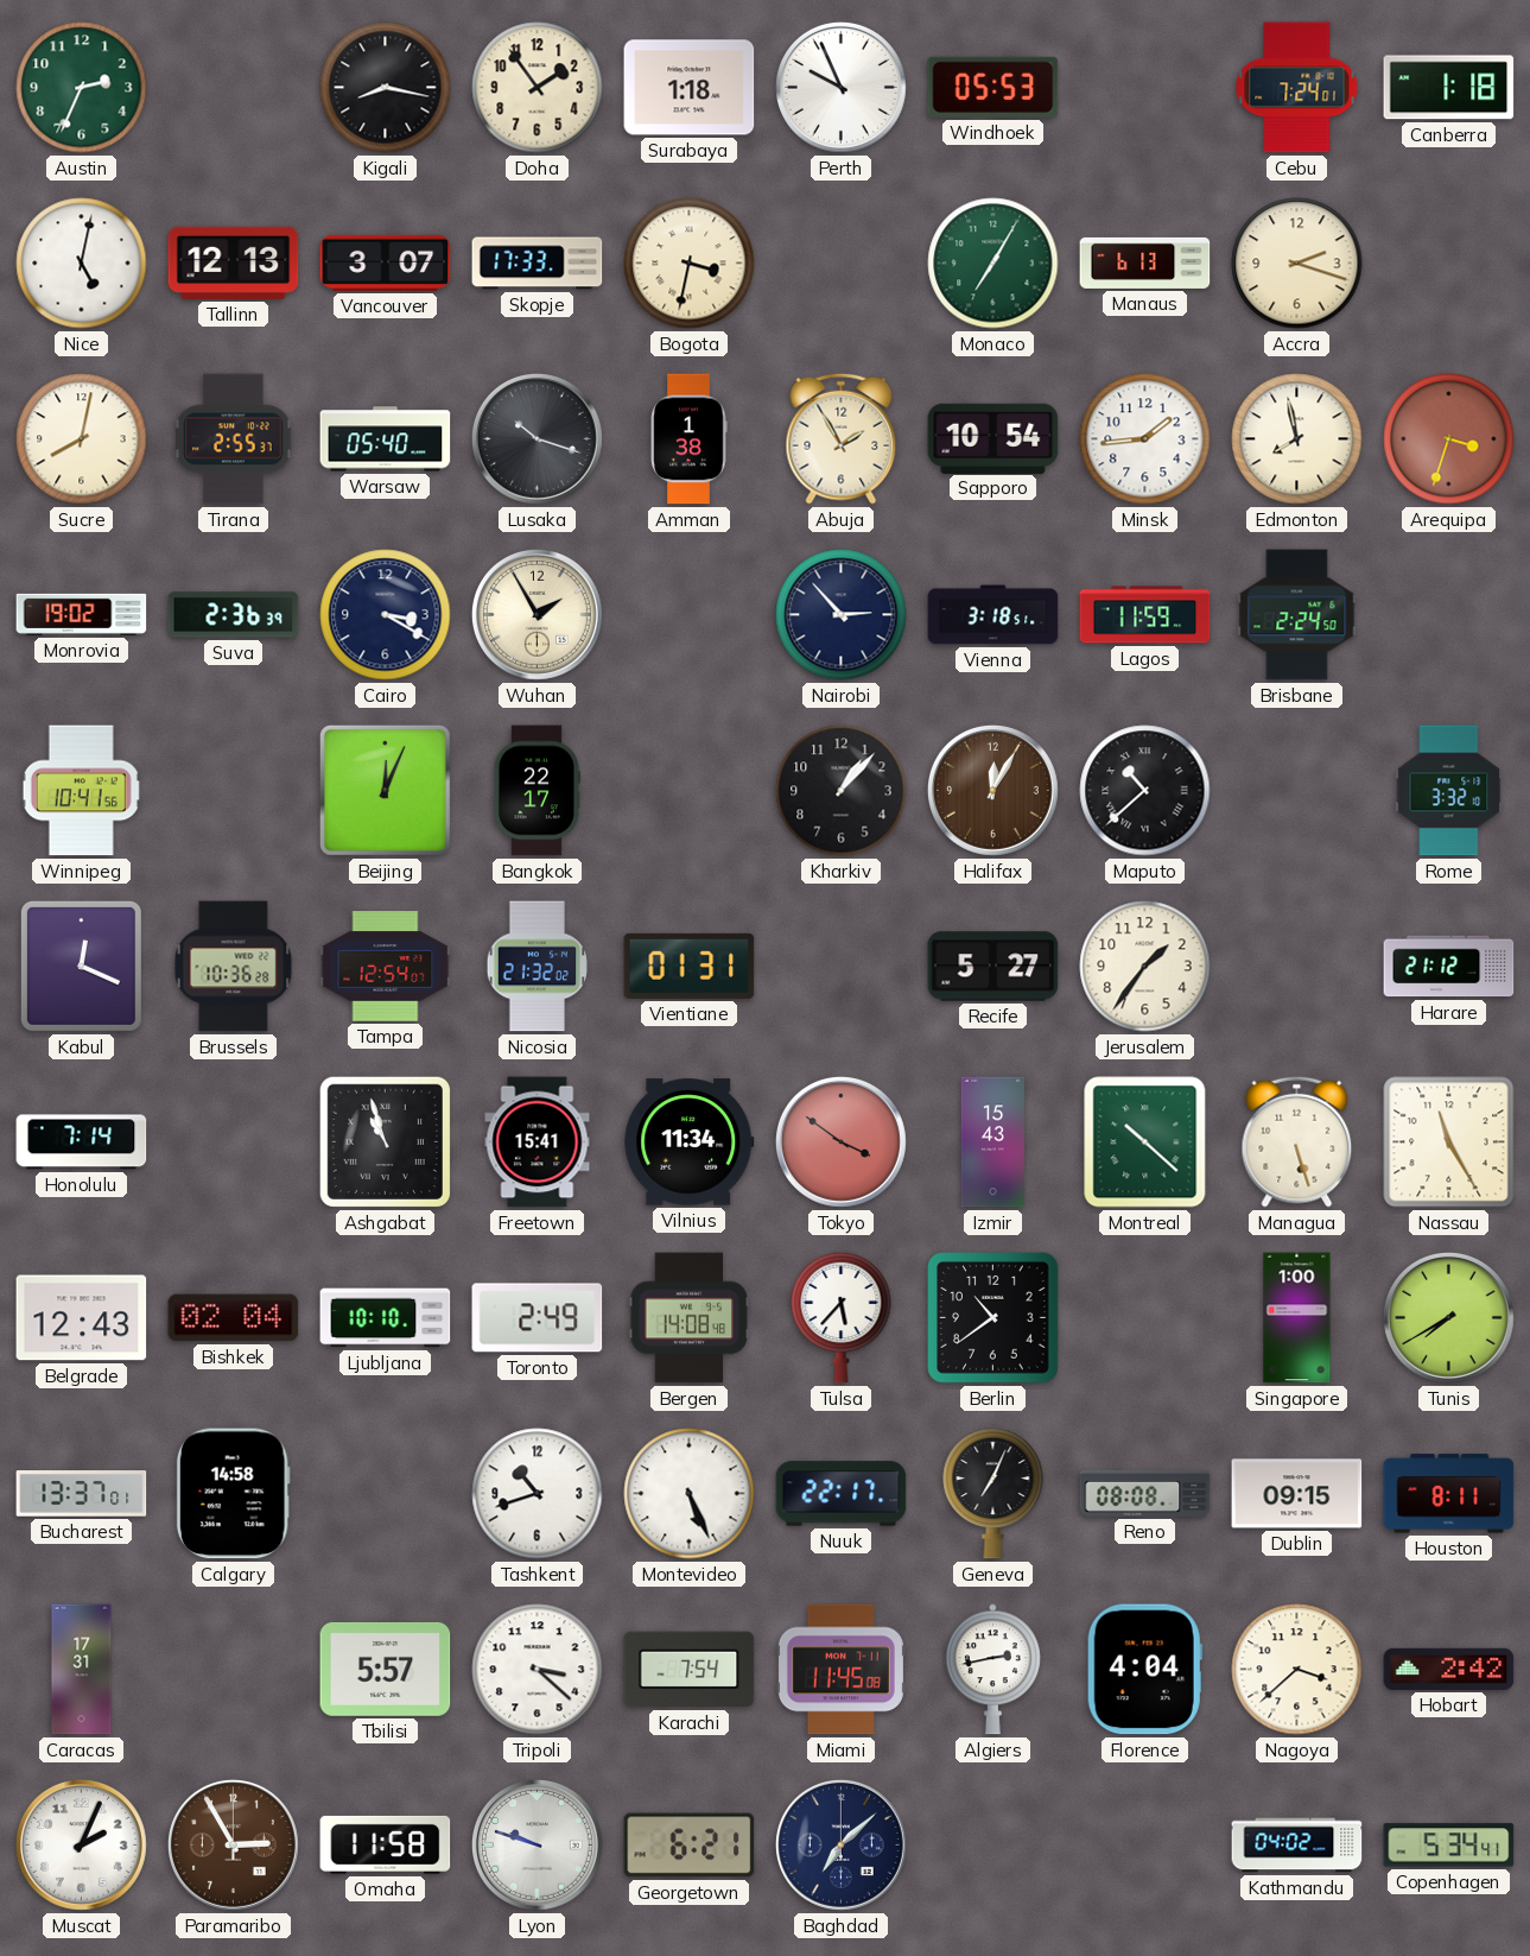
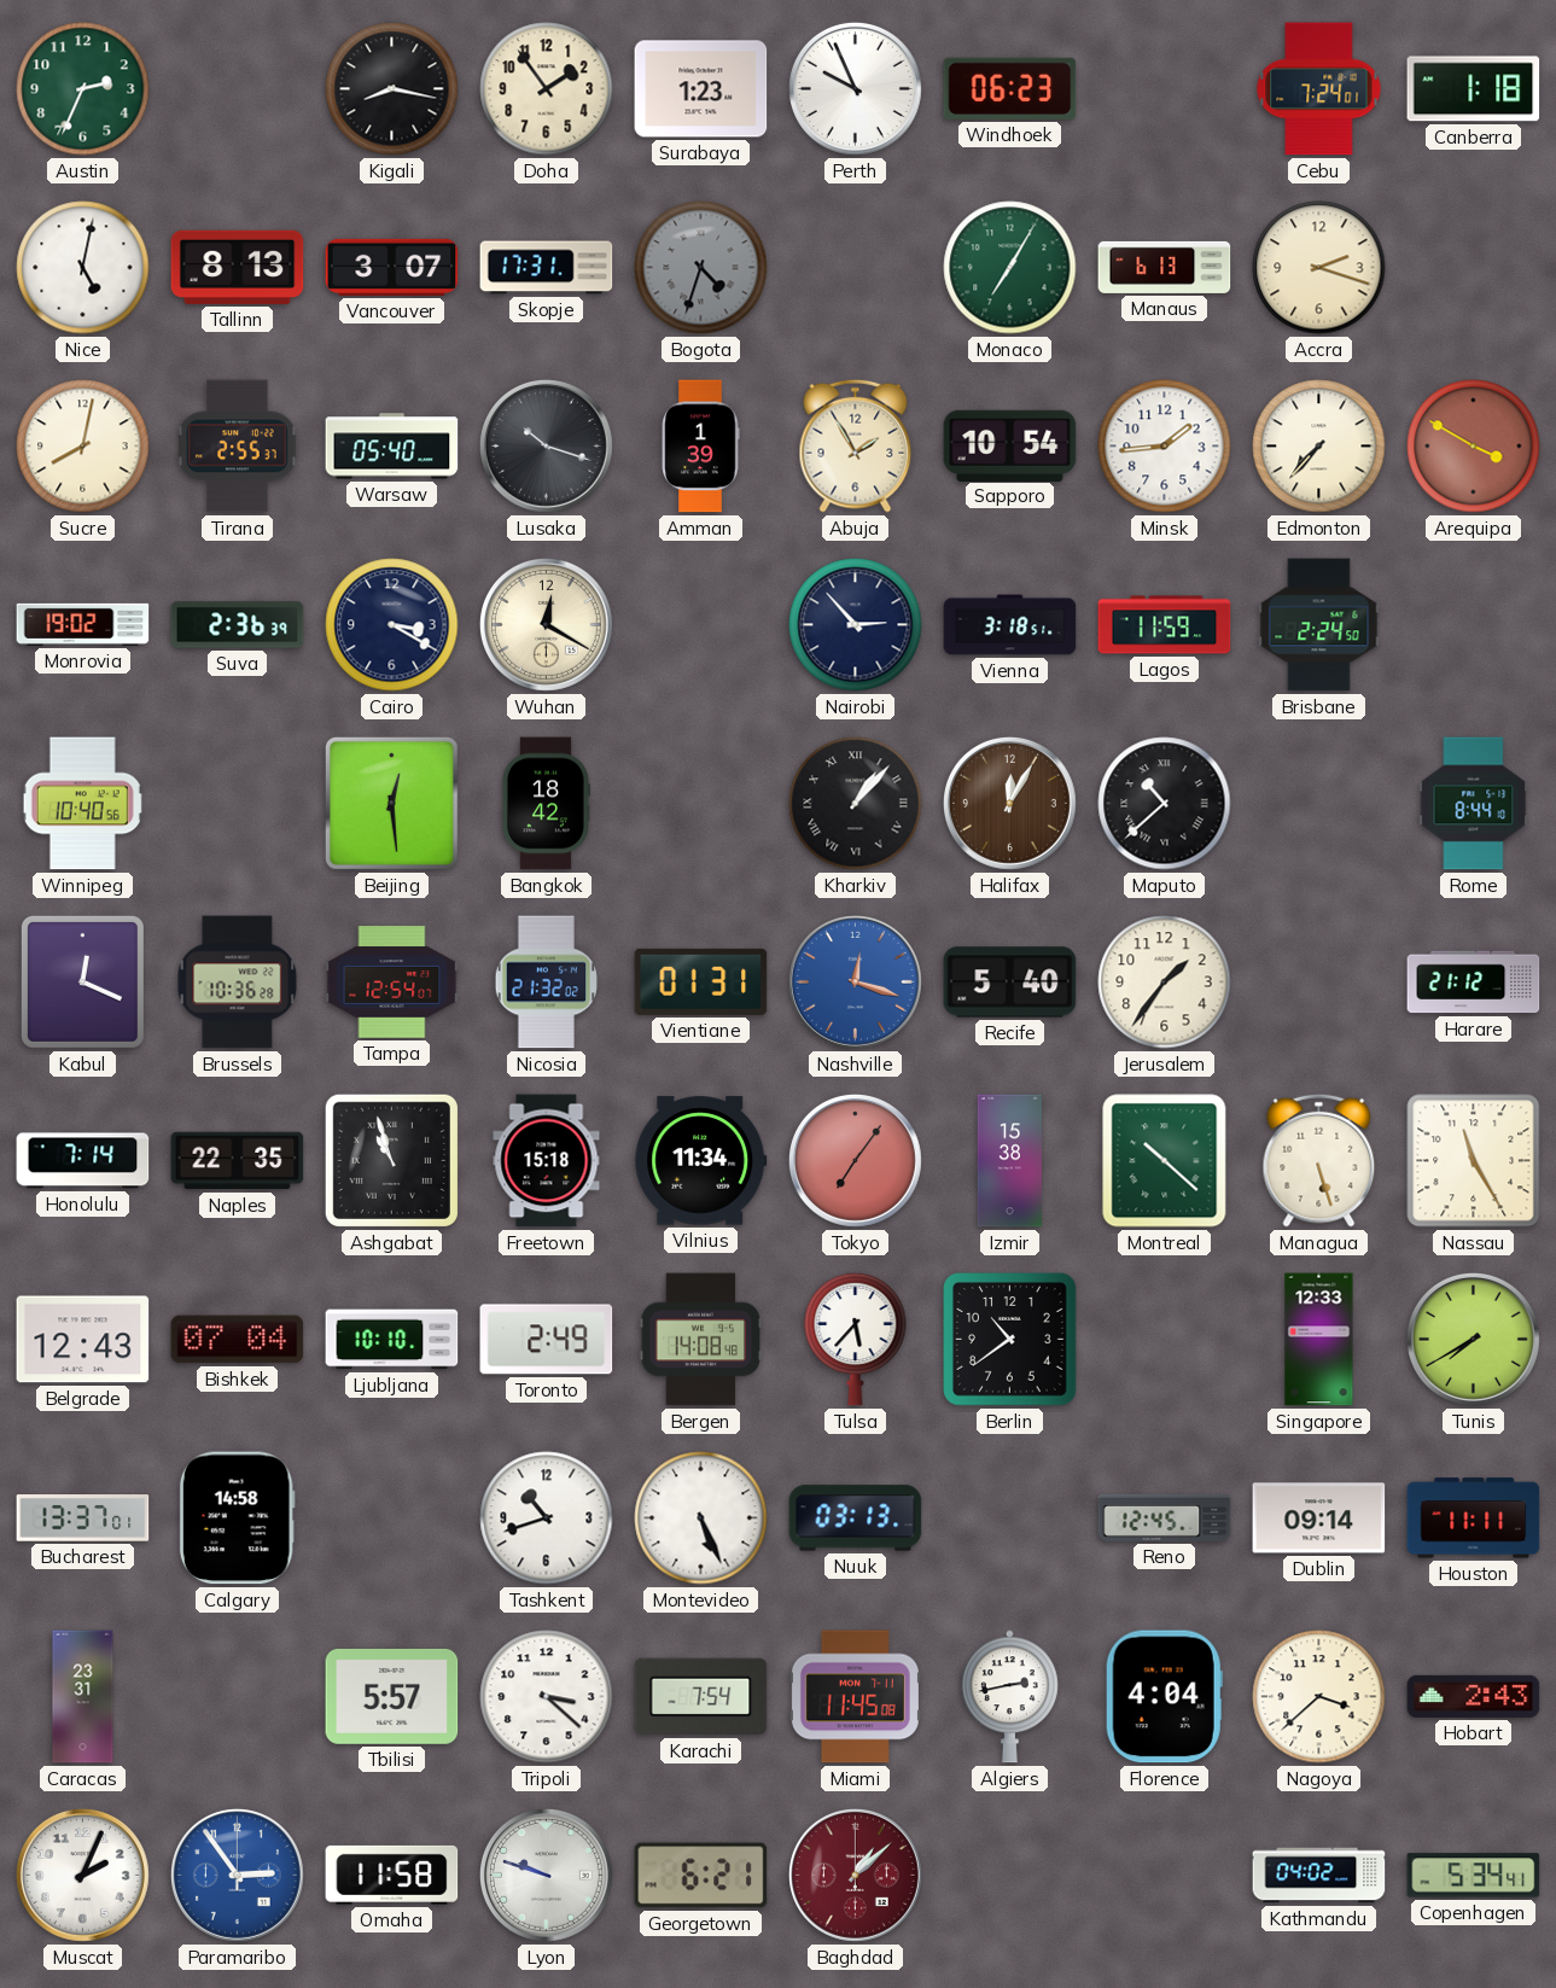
Surabaya: 1:18 -> 1:23 (701, 89)
Windhoek: 05:53 -> 06:23 (1010, 88)
Tallinn: 12:13 -> 8:13 (238, 267)
Skopje: 17:33 -> 17:31 (547, 268)
Bogota: 3:32 -> 4:33 (701, 268)
Bogota dial: cream -> grey (701, 268)
Amman: 1:38 -> 1:39 (700, 447)
Edmonton: 7:58 -> 7:37 (1319, 447)
Arequipa: 3:33 -> 3:50 (1474, 447)
Wuhan: 1:55 -> 12:20 (546, 624)
Winnipeg: 10:41 -> 10:40 (83, 804)
Beijing: 12:04 -> 12:29 (391, 803)
Bangkok: 22:17 -> 18:42 (546, 804)
Kharkiv numerals: Arabic -> Roman (856, 804)
Rome: 3:32 -> 8:44 (1474, 804)
Nashville: none -> 12:18 (855, 981)
Recife: 5:27 -> 5:40 (1010, 983)
Naples: none -> 22:35 (238, 1161)
Freetown: 15:41 -> 15:18 (547, 1161)
Tokyo: 3:51 -> 7:06 (855, 1160)
Izmir: 15:43 -> 15:38 (1009, 1161)
Bishkek: 02:04 -> 07:04 (238, 1340)
Singapore: 1:00 -> 12:33 (1319, 1340)
Nuuk: 22:17 -> 03:13 (856, 1518)
Geneva: 7:04 -> none (993, 1493)
Reno: 08:08 -> 12:45 (1165, 1517)
Dublin: 09:15 -> 09:14 (1319, 1518)
Houston: 8:11 -> 11:11 (1474, 1518)
Caracas: 17:31 -> 23:31 (83, 1697)
Hobart: 2:42 -> 2:43 (1474, 1696)
Paramaribo: 2:55 -> 2:54 (237, 1875)
Paramaribo dial: brown -> blue (237, 1875)
Baghdad: 7:08 -> 1:08 (855, 1875)
Baghdad dial: navy -> burgundy (855, 1875)
